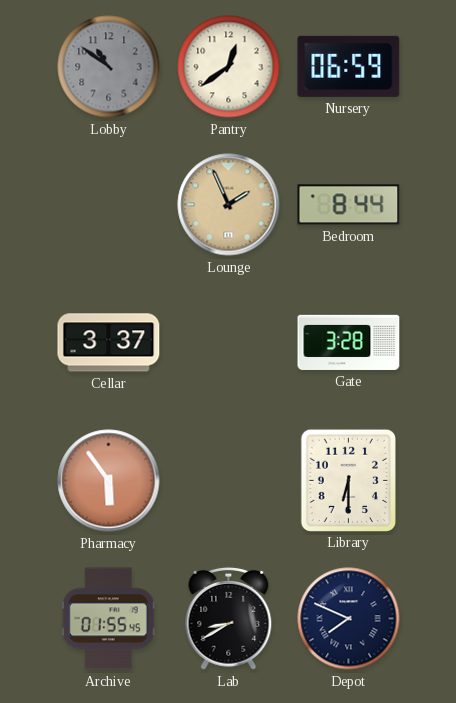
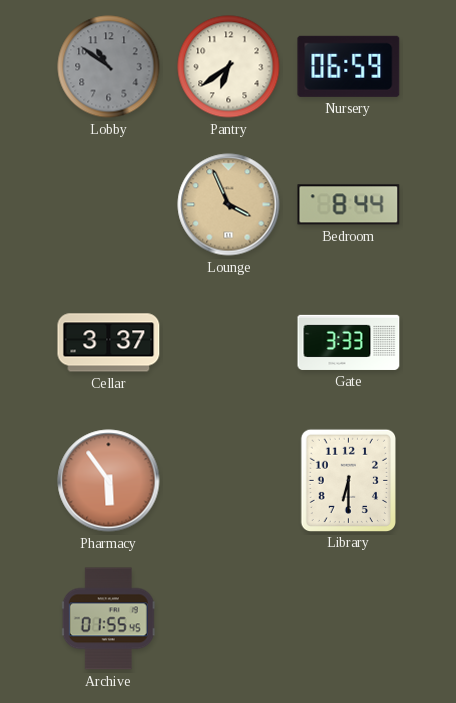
Pantry: 12:39 -> 6:39 (229, 67)
Lounge: 1:56 -> 3:56 (229, 205)
Gate: 3:28 -> 3:33 (349, 342)
Lab: 8:40 -> none (229, 618)
Depot: 7:49 -> none (349, 619)
